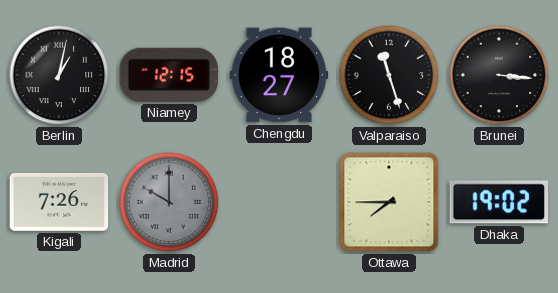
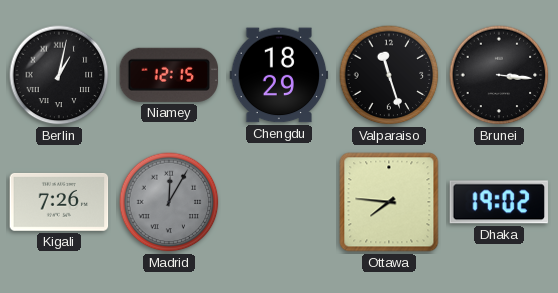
Chengdu: 18:27 -> 18:29 (279, 75)
Madrid: 10:00 -> 12:05 (169, 202)
Ottawa: 7:45 -> 7:46 (389, 202)
